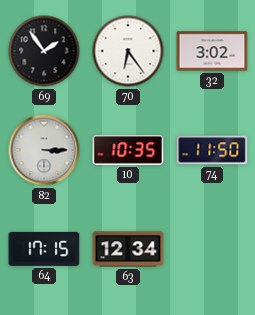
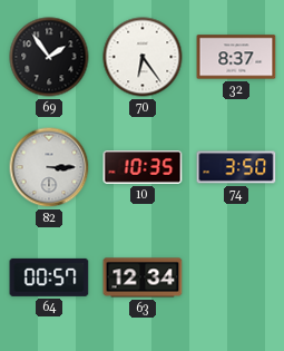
32: 3:02 -> 8:37 (236, 57)
74: 11:50 -> 3:50 (236, 167)
64: 17:15 -> 00:57 (49, 277)
